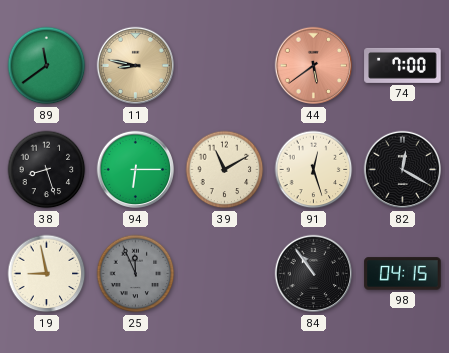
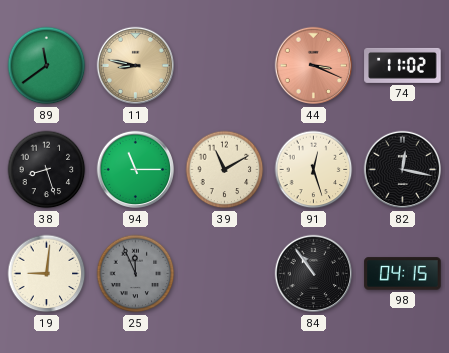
44: 5:39 -> 3:19 (314, 66)
74: 7:00 -> 11:02 (403, 65)
94: 6:15 -> 11:15 (136, 170)
82: 12:20 -> 12:17 (403, 170)
19: 8:58 -> 9:01 (47, 274)
